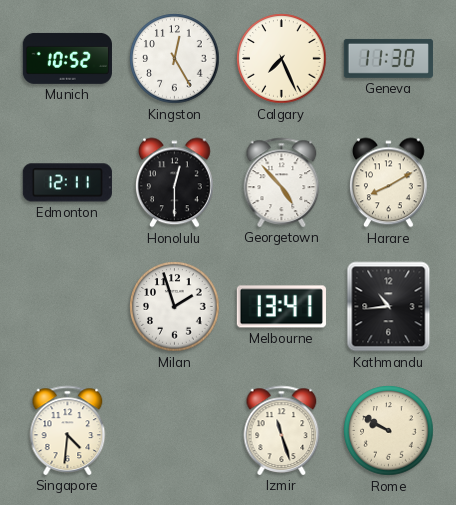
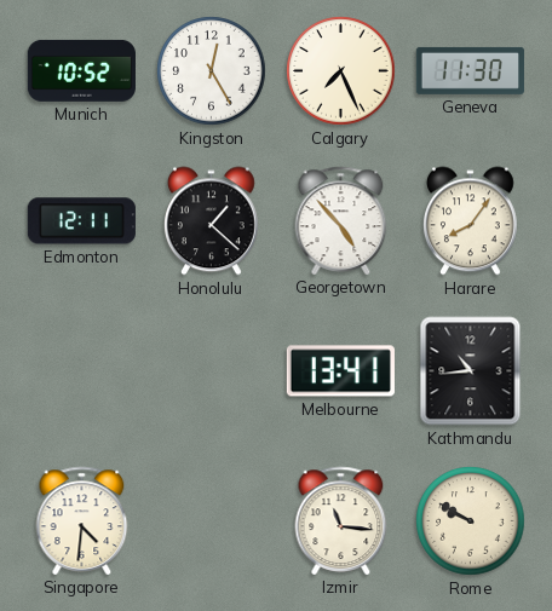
Honolulu: 12:30 -> 1:22 (211, 221)
Harare: 8:10 -> 8:06 (470, 221)
Milan: 1:57 -> none (175, 307)
Izmir: 11:27 -> 11:16 (341, 520)
